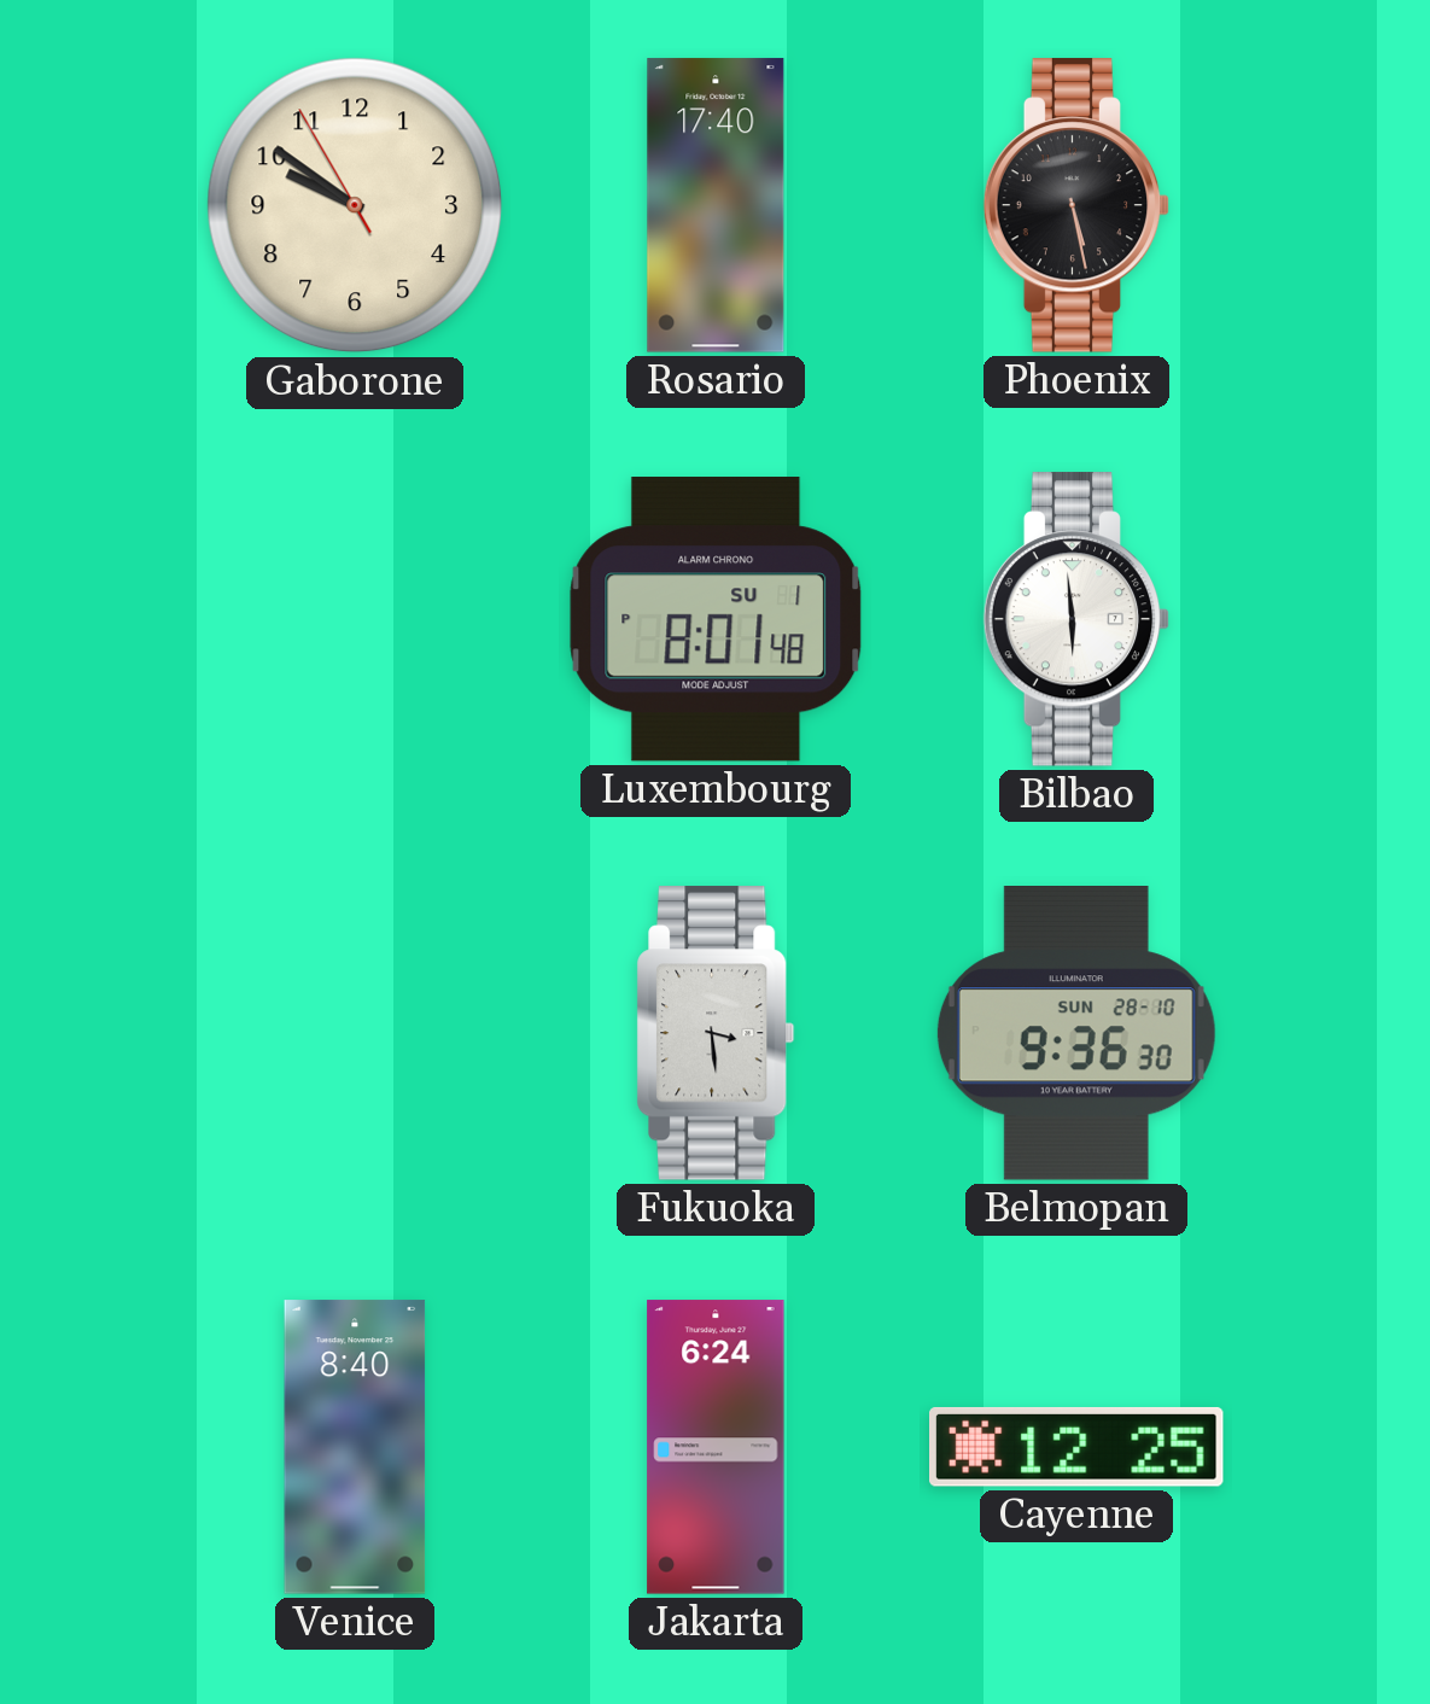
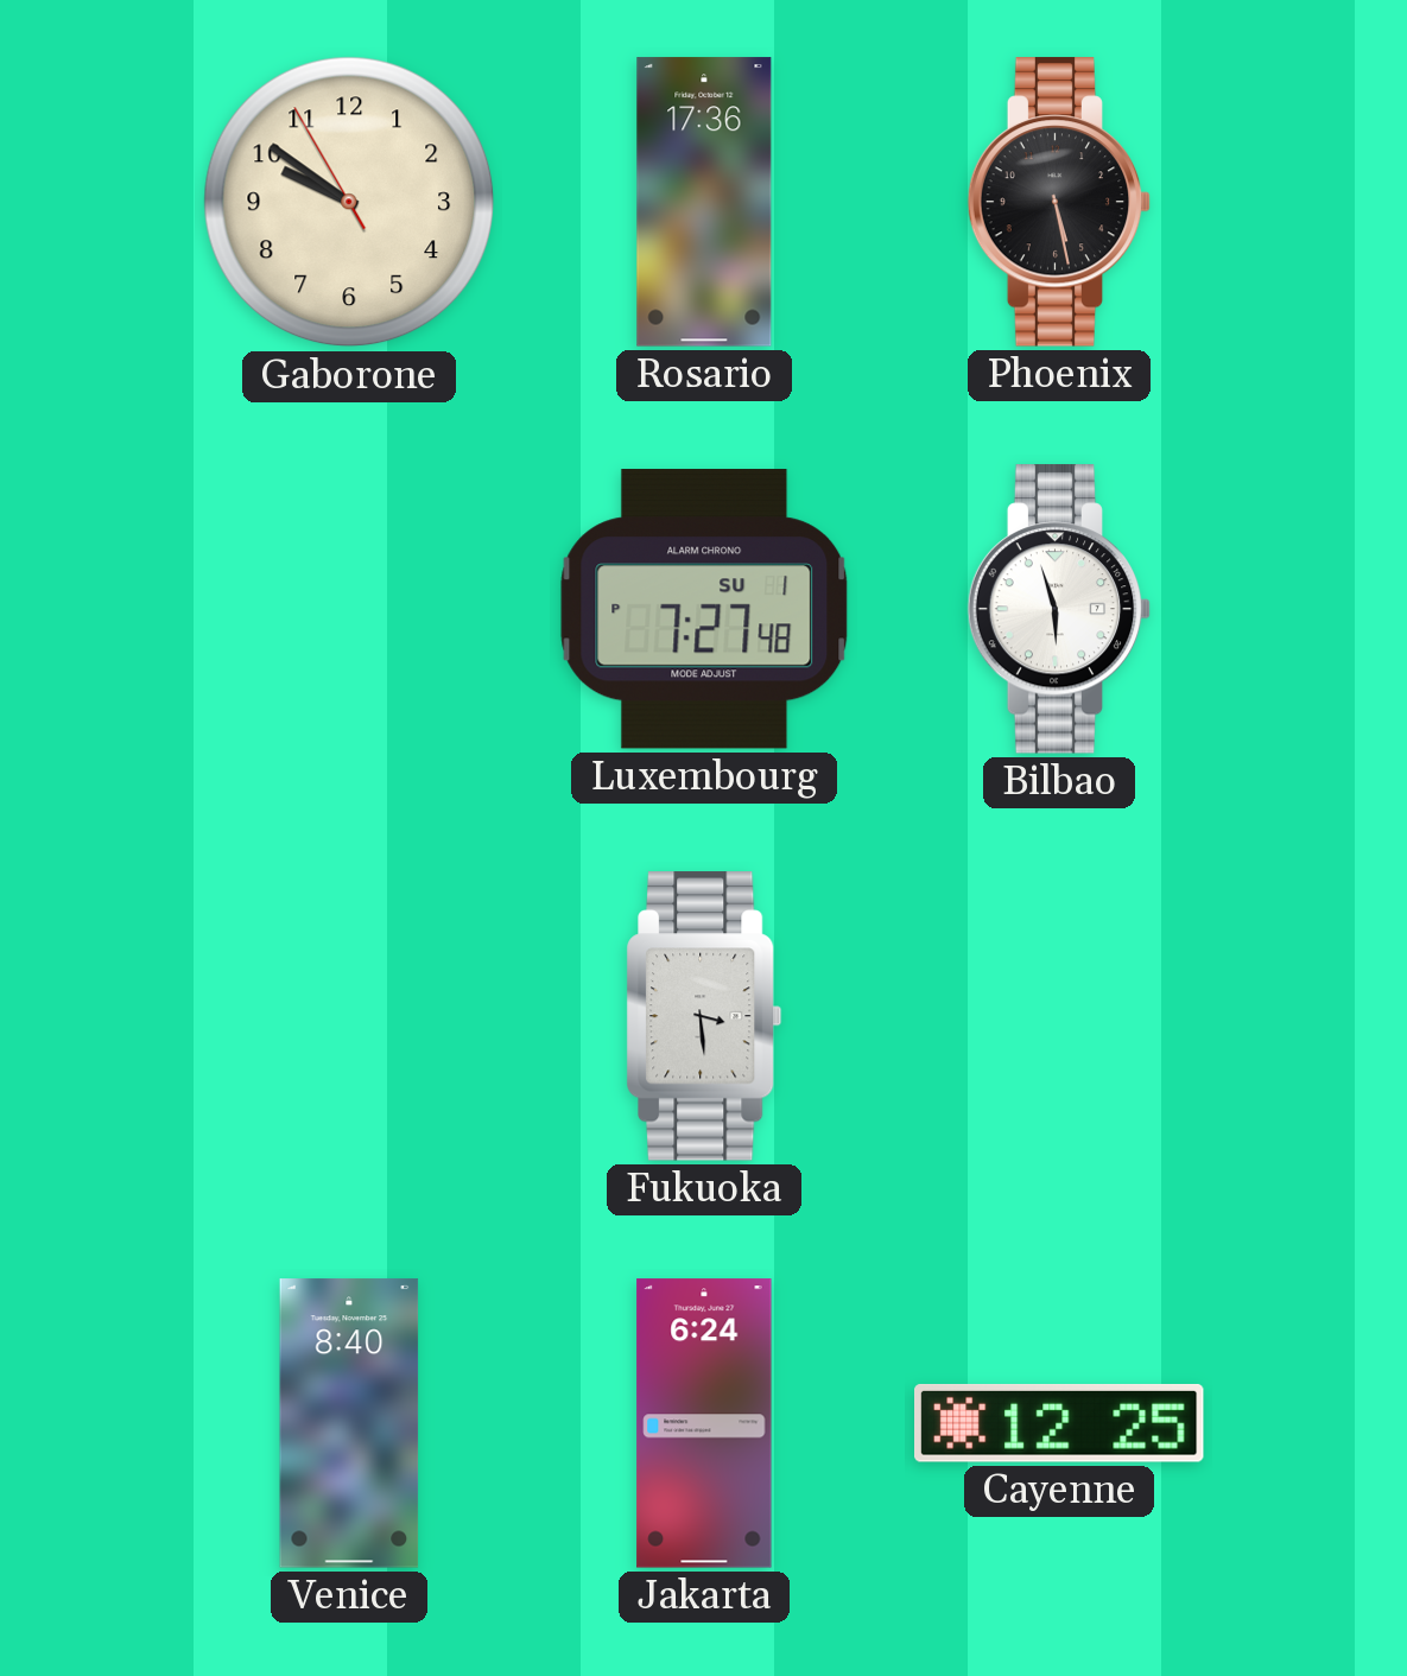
Rosario: 17:40 -> 17:36 (704, 202)
Luxembourg: 8:01 -> 7:27 (704, 609)
Bilbao: 5:59 -> 5:57 (1059, 609)
Belmopan: 9:36 -> none (1076, 1034)
